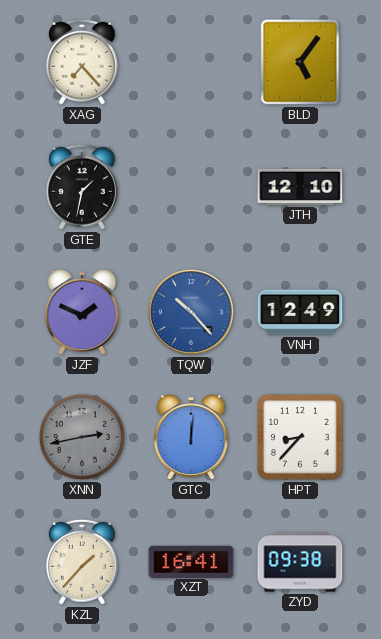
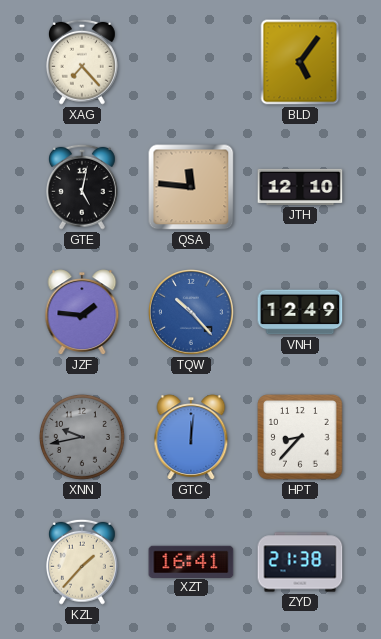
GTE: 1:32 -> 5:02 (82, 187)
QSA: none -> 11:46 (191, 187)
JZF: 1:49 -> 1:46 (82, 312)
XNN: 2:43 -> 9:43 (82, 437)
ZYD: 09:38 -> 21:38 (300, 562)
